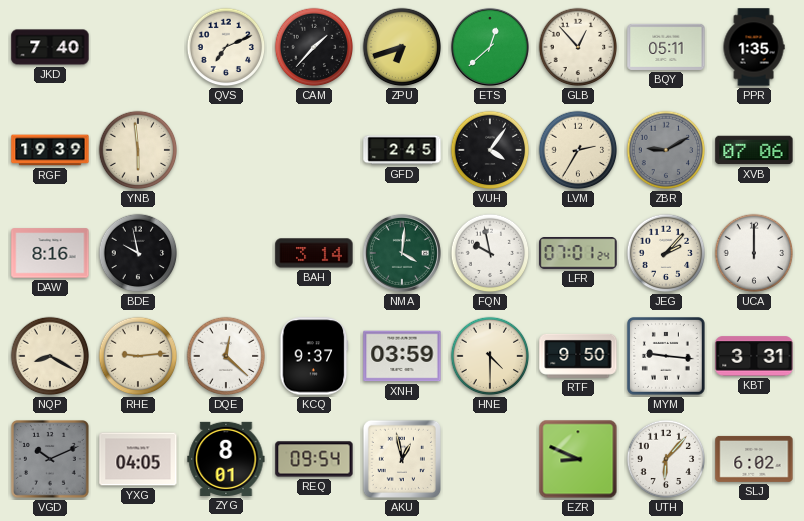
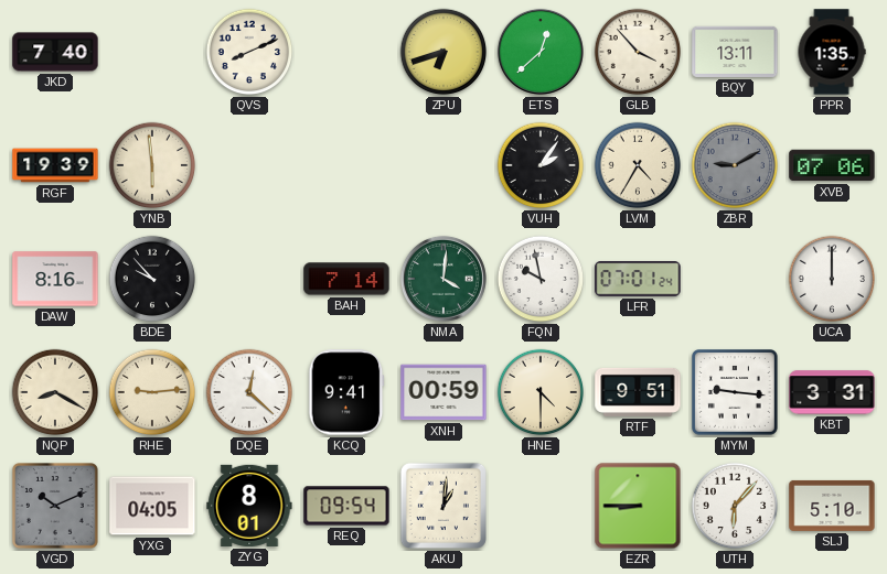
QVS: 7:11 -> 8:11 (249, 52)
CAM: 1:37 -> none (314, 47)
GLB: 12:53 -> 3:53 (638, 52)
BQY: 05:11 -> 13:11 (735, 52)
GFD: 2:45 -> none (402, 150)
VUH: 4:06 -> 2:06 (541, 165)
LVM: 2:35 -> 4:35 (638, 165)
BDE: 9:58 -> 9:53 (152, 279)
BAH: 3:14 -> 7:14 (346, 279)
JEG: 2:07 -> none (666, 253)
KCQ: 9:37 -> 9:41 (346, 392)
XNH: 03:59 -> 00:59 (443, 392)
RTF: 9:50 -> 9:51 (638, 392)
AKU: 12:58 -> 1:01 (443, 506)
EZR: 8:49 -> 8:45 (638, 506)
SLJ: 6:02 -> 5:10 (832, 506)
